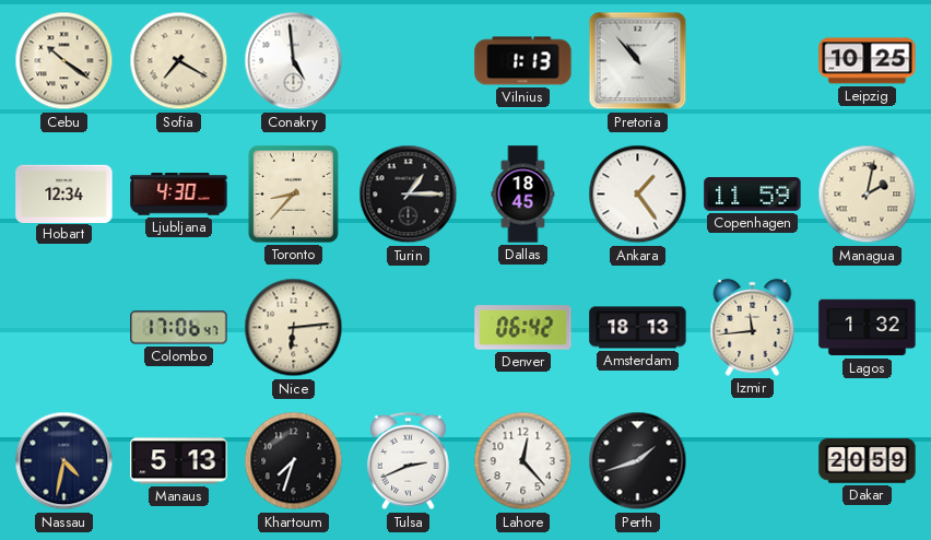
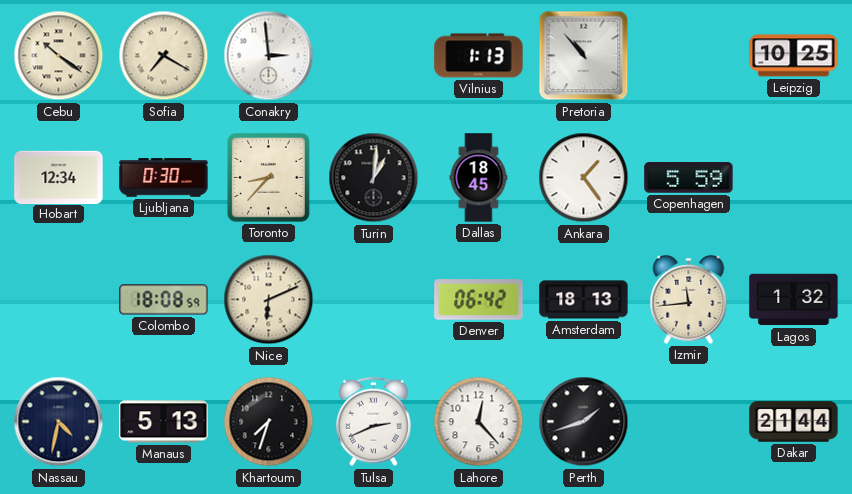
Conakry: 4:59 -> 2:59 (269, 56)
Ljubljana: 4:30 -> 0:30 (164, 178)
Turin: 1:15 -> 1:01 (374, 178)
Copenhagen: 11:59 -> 5:59 (689, 178)
Managua: 2:02 -> none (868, 195)
Colombo: 17:06 -> 18:08 (164, 300)
Nice: 6:14 -> 6:11 (269, 300)
Dakar: 20:59 -> 21:44 (794, 422)
